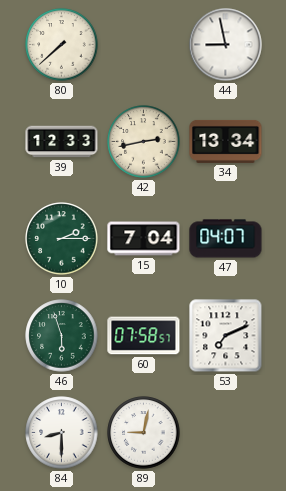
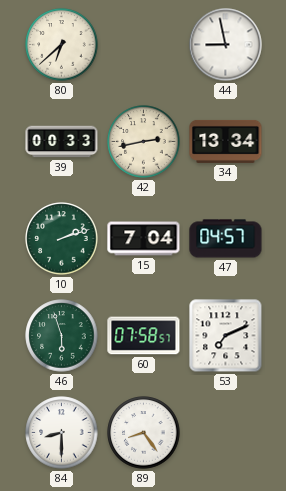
80: 7:38 -> 6:38 (62, 45)
39: 12:33 -> 00:33 (62, 142)
10: 2:15 -> 2:12 (62, 239)
47: 04:07 -> 04:57 (226, 239)
89: 9:02 -> 8:24 (144, 433)
